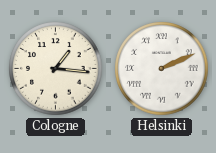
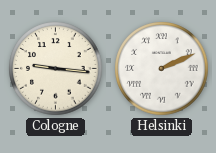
Cologne: 1:16 -> 9:16 (56, 69)
